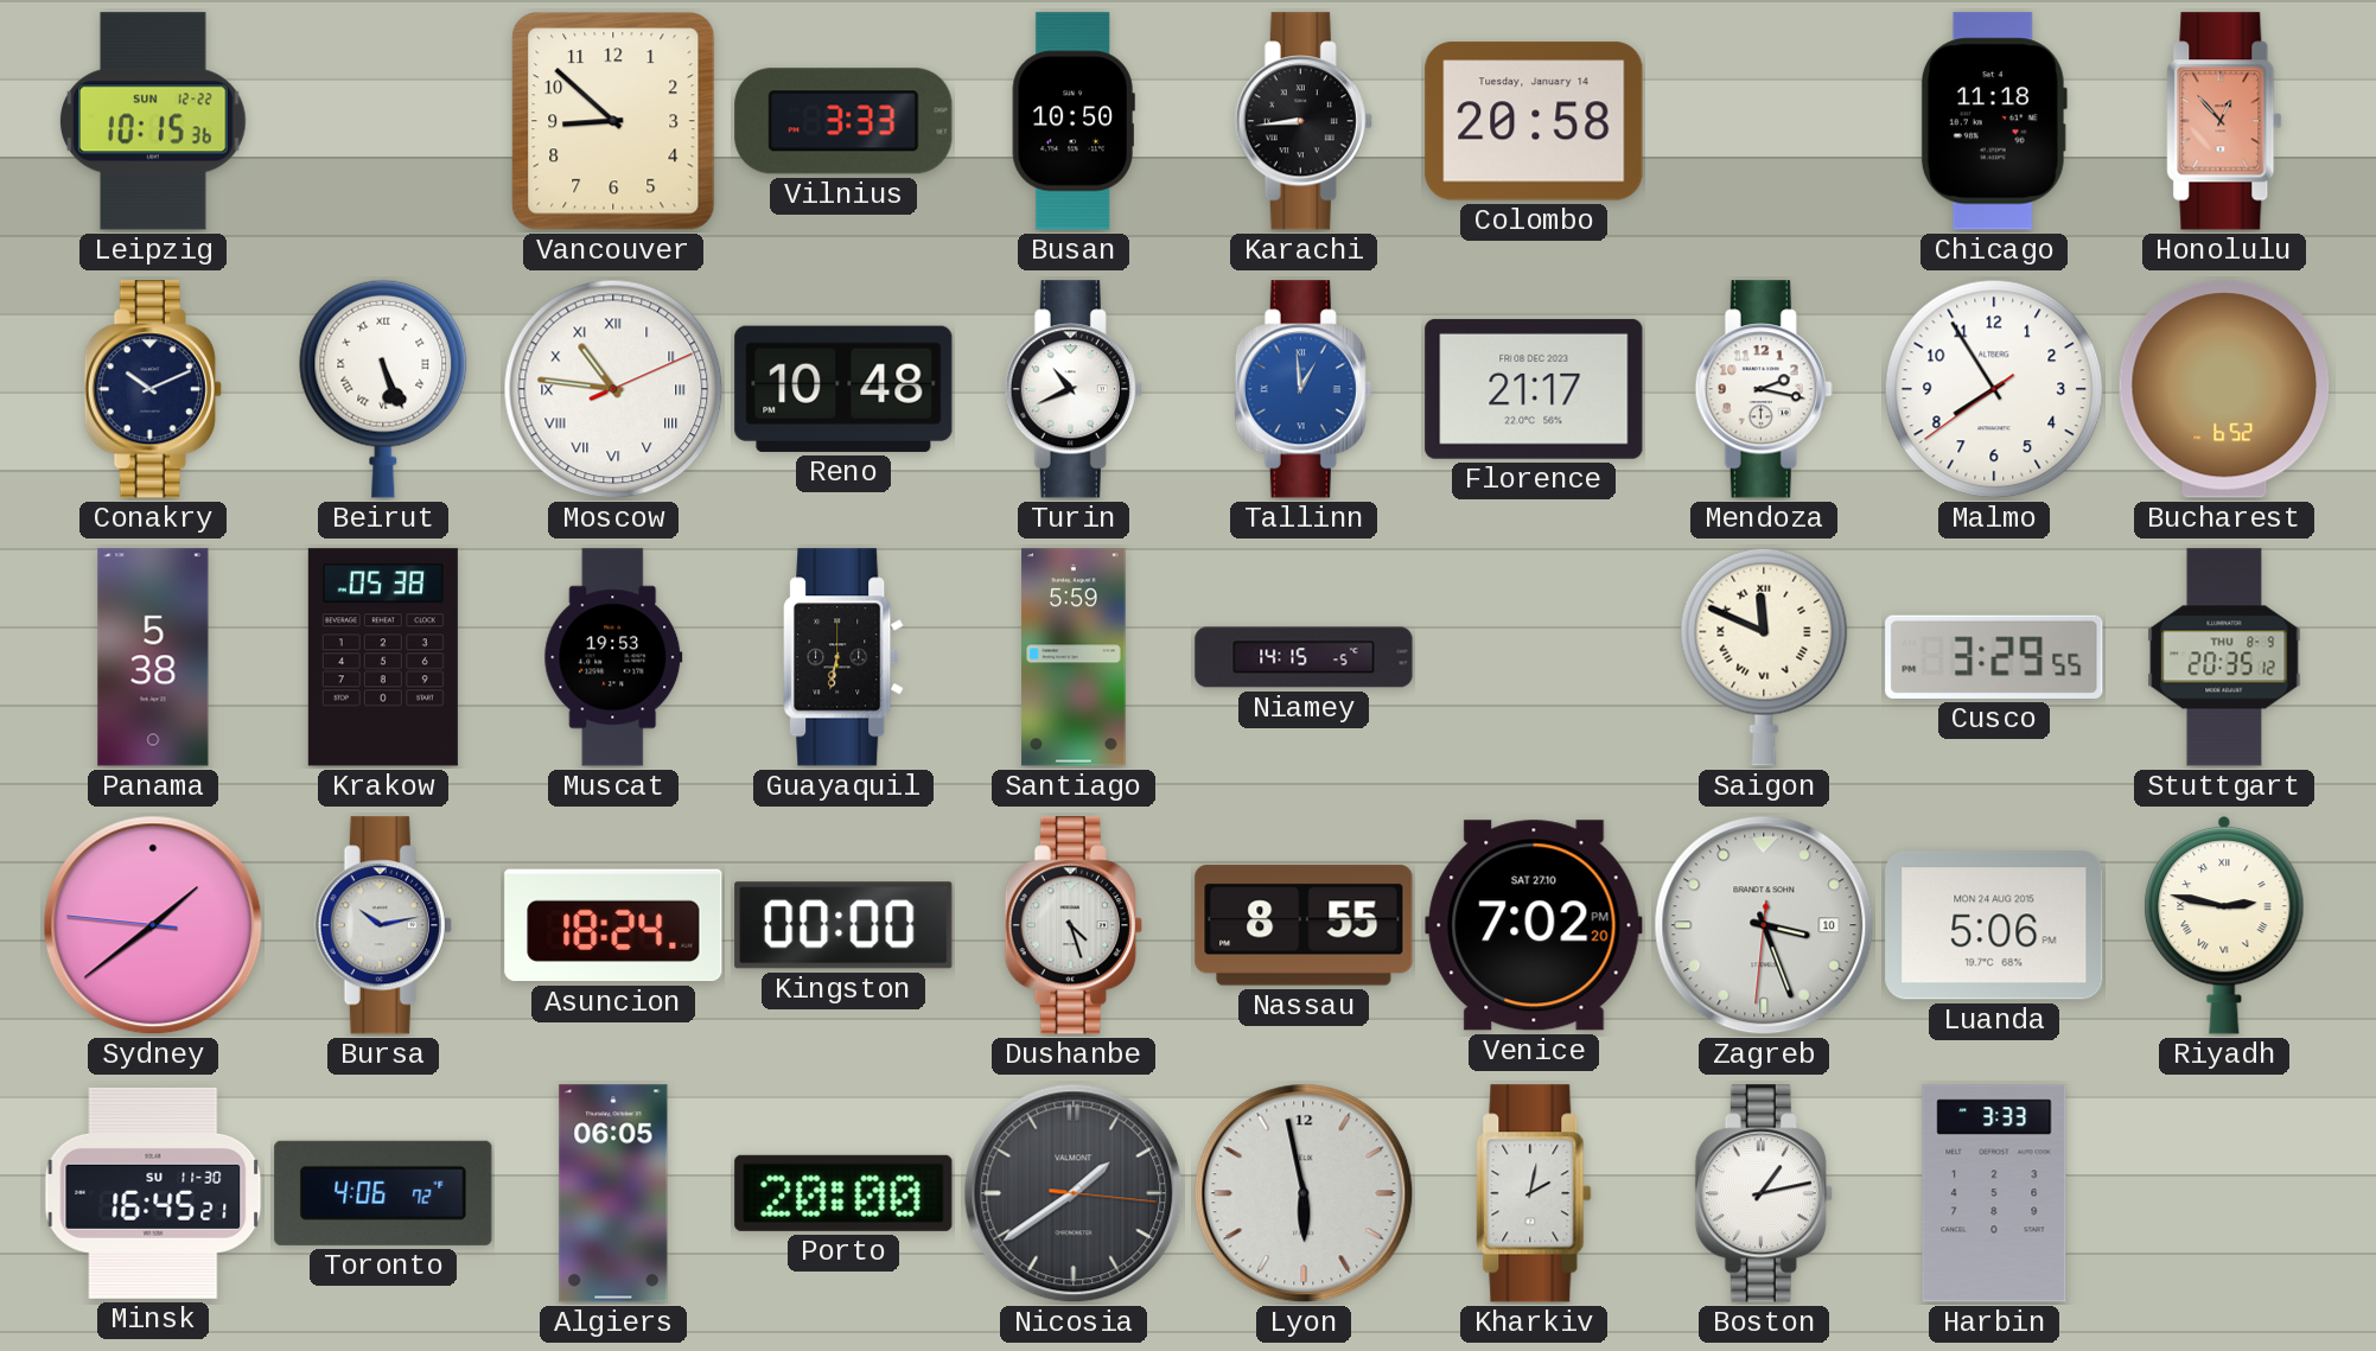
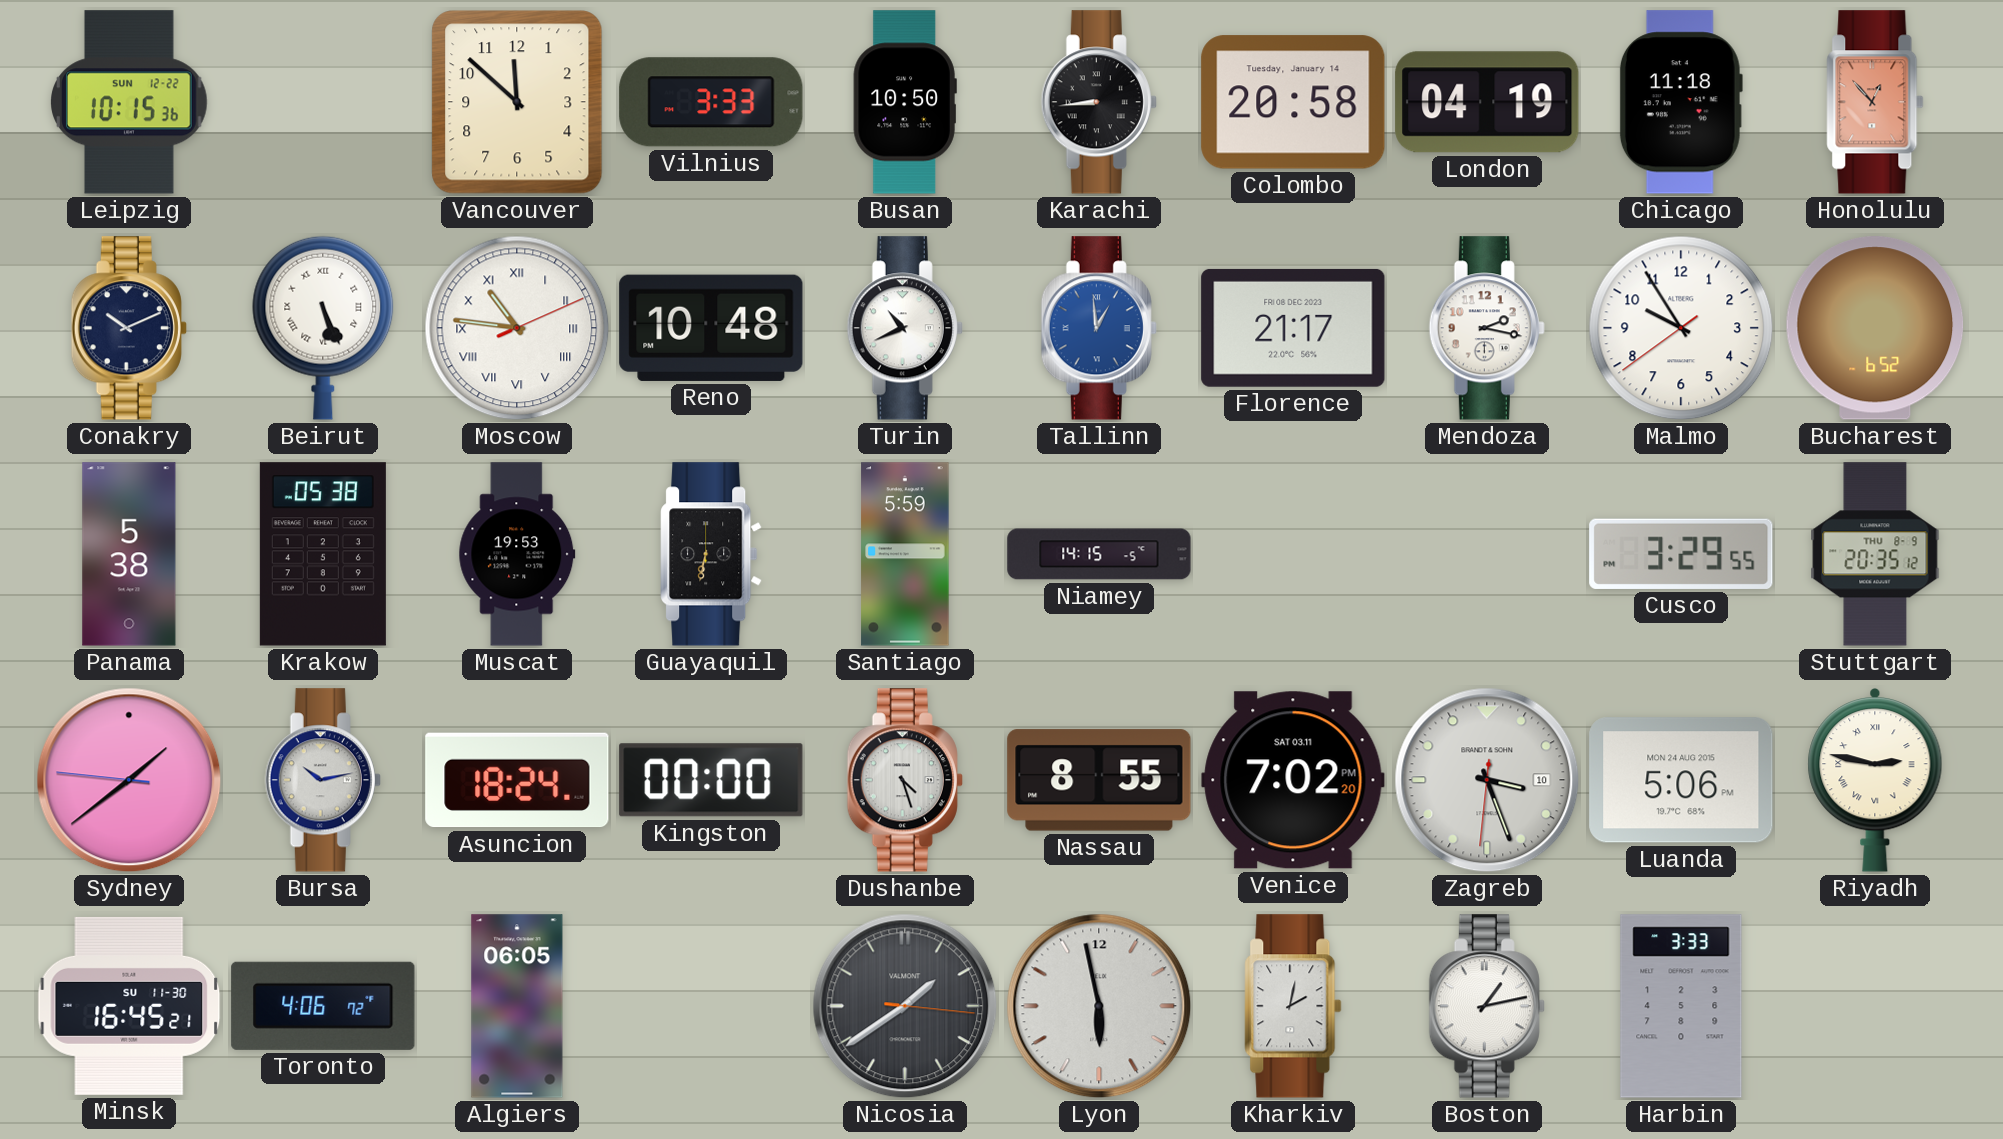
Vancouver: 8:52 -> 11:52 (517, 102)
London: none -> 04:19 (1487, 102)
Malmo: 7:54 -> 9:54 (1681, 328)
Saigon: 11:49 -> none (1764, 657)
Venice date: SAT 27.10 -> SAT 03.11 (1293, 780)
Porto: 20:00 -> none (843, 1193)
